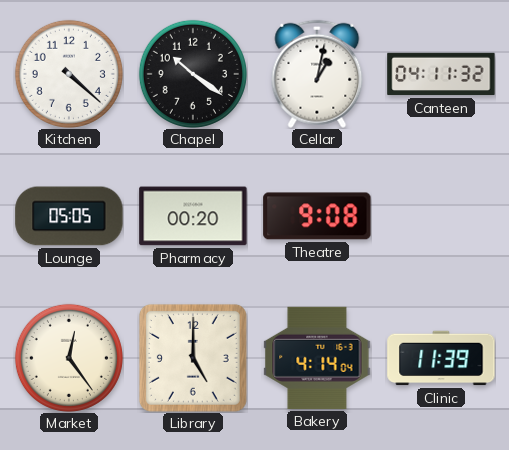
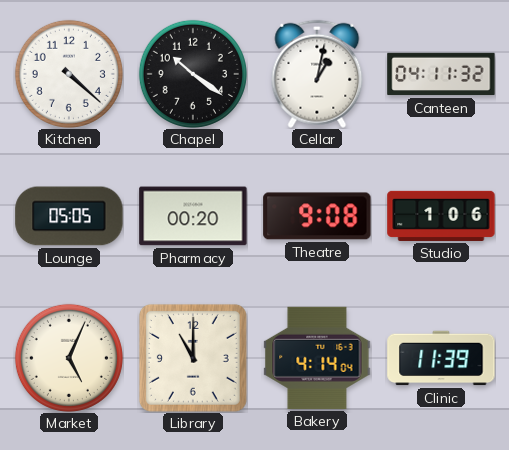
Studio: none -> 1:06 (441, 216)
Market: 12:24 -> 5:04 (69, 358)
Library: 5:00 -> 11:00 (193, 358)
